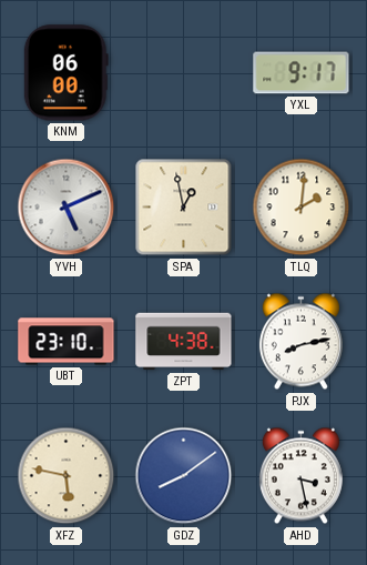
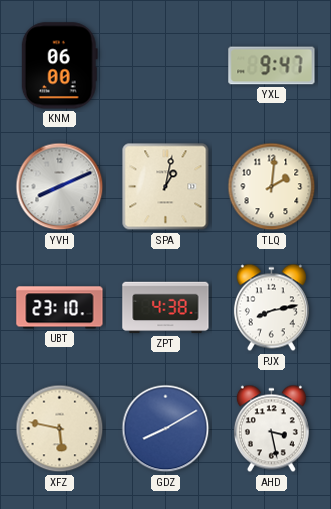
YXL: 9:17 -> 9:47 (272, 66)
YVH: 5:11 -> 8:11 (60, 187)
SPA: 12:58 -> 1:02 (166, 187)
GDZ: 8:09 -> 8:10 (166, 429)
